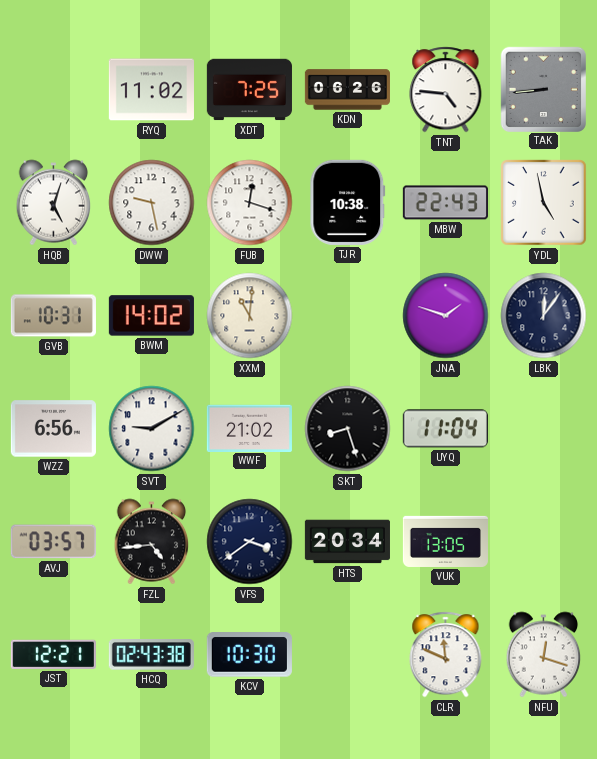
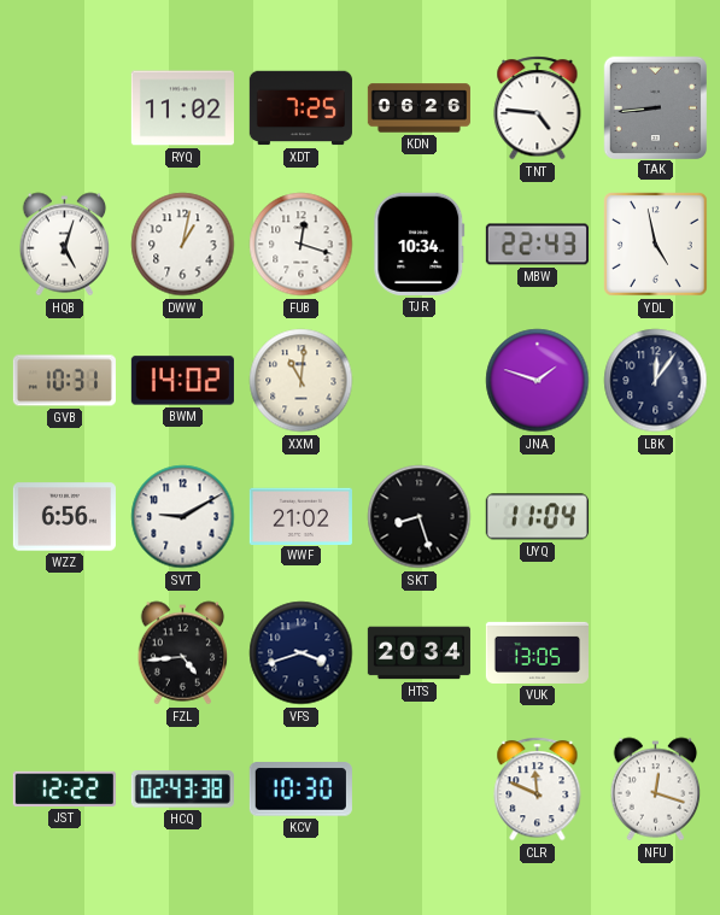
DWW: 9:28 -> 1:02 (183, 245)
TJR: 10:38 -> 10:34 (420, 244)
AVJ: 03:57 -> none (53, 542)
VFS: 3:39 -> 3:42 (302, 653)
JST: 12:21 -> 12:22 (64, 788)
